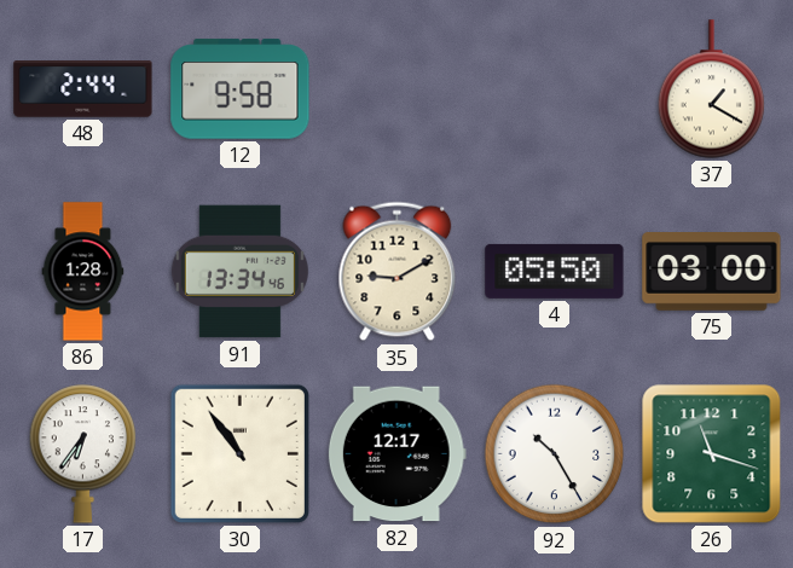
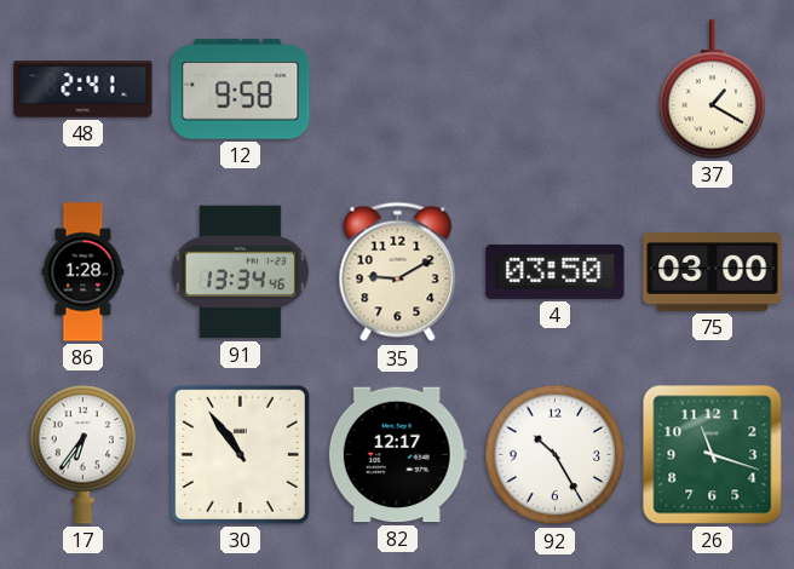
48: 2:44 -> 2:41 (84, 90)
4: 05:50 -> 03:50 (556, 271)
